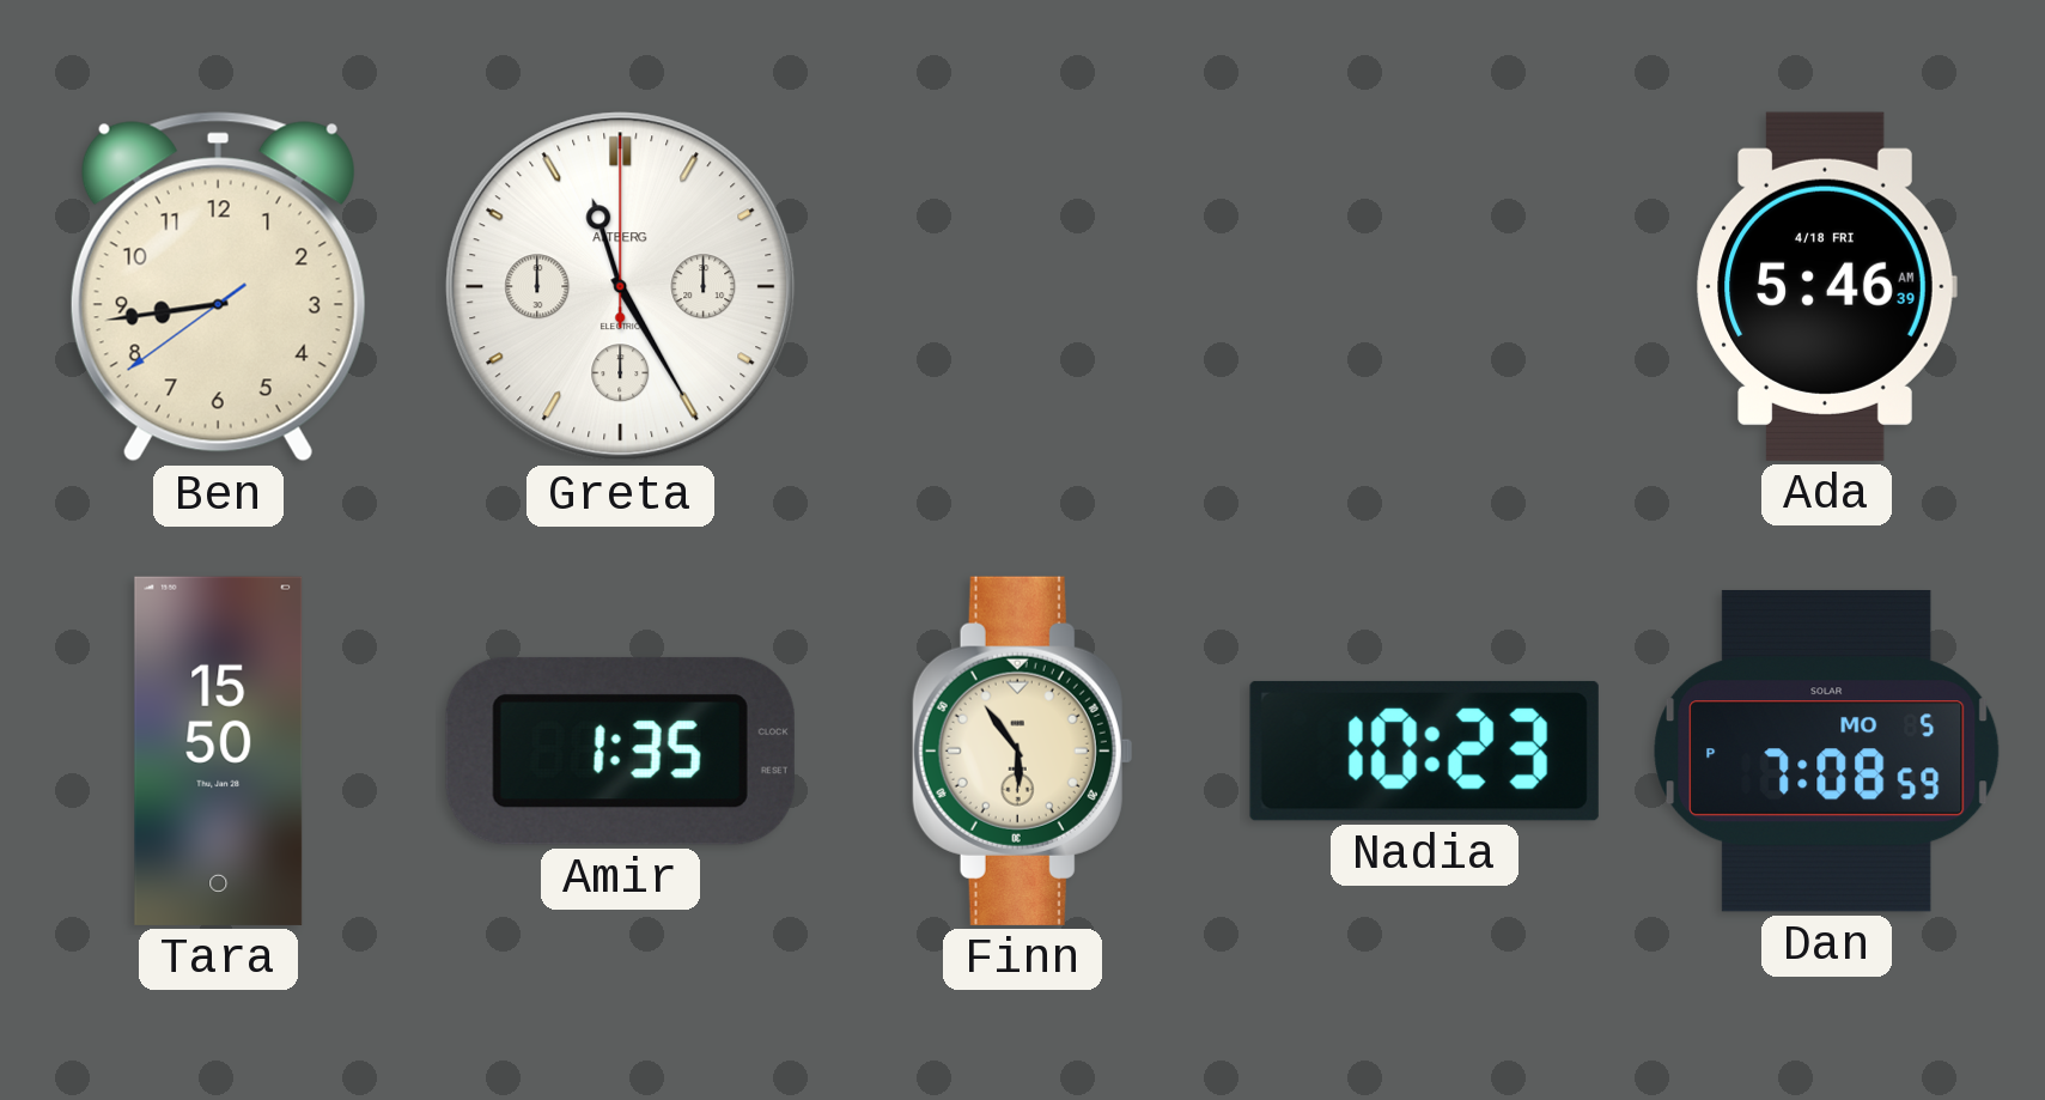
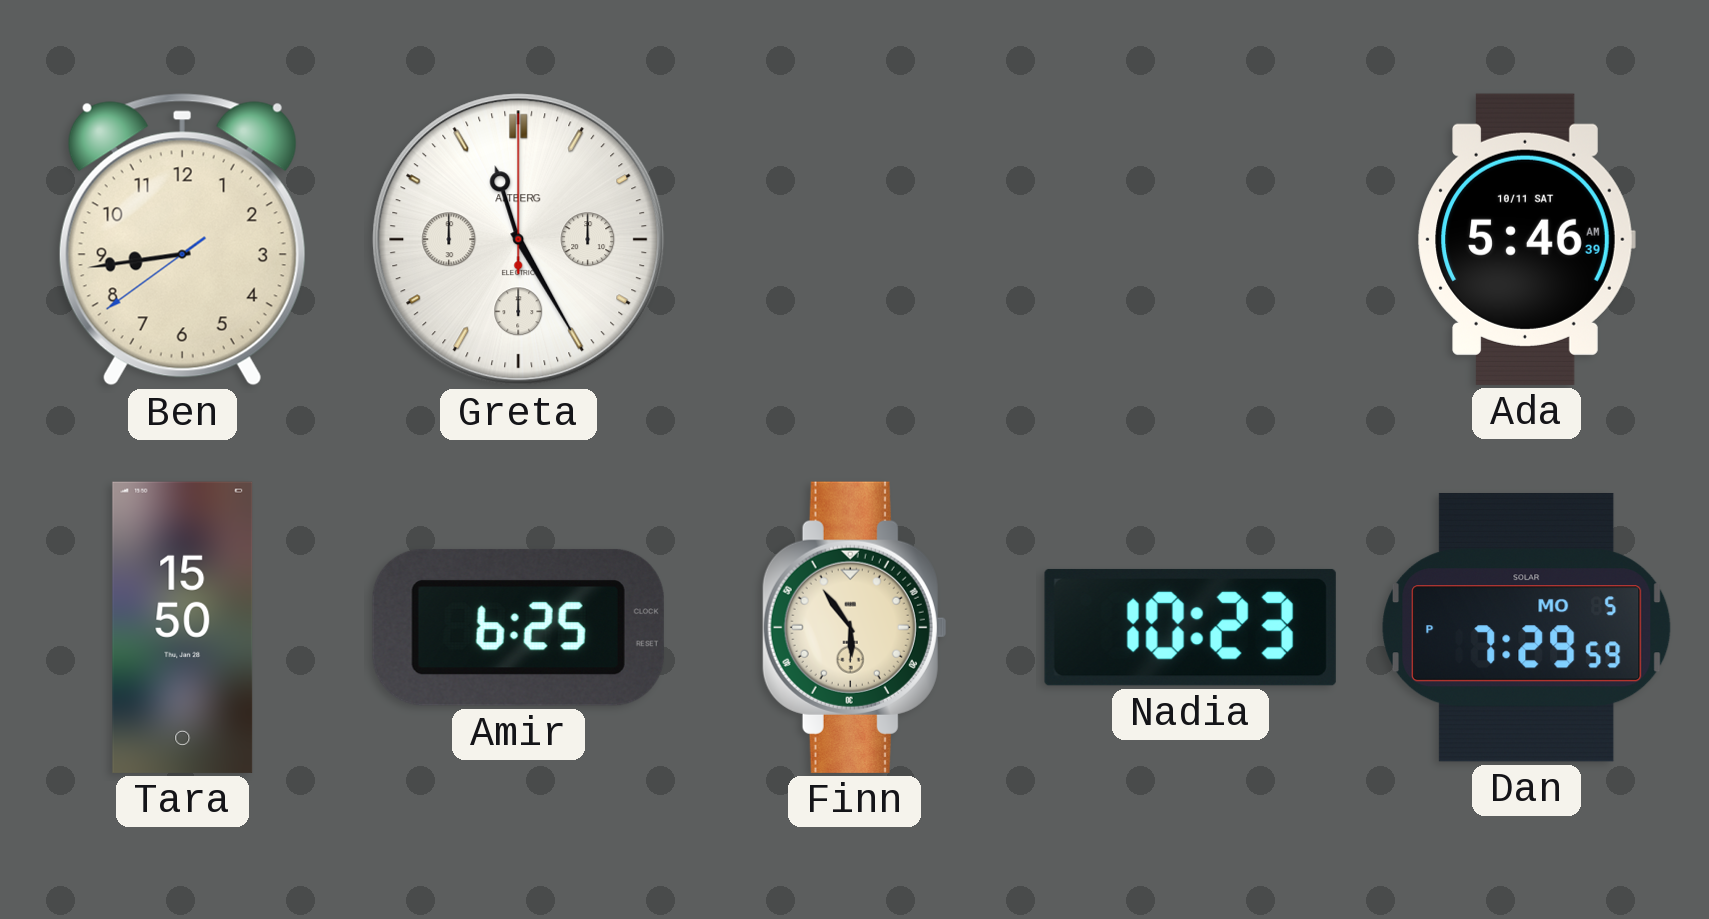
Ada date: 4/18 FRI -> 10/11 SAT (1526, 239)
Amir: 1:35 -> 6:25 (518, 627)
Dan: 7:08 -> 7:29 (1527, 627)
